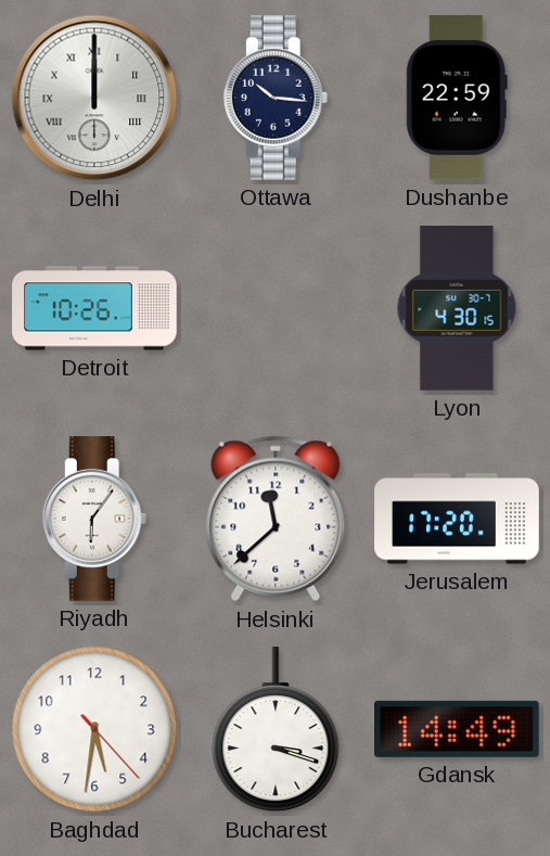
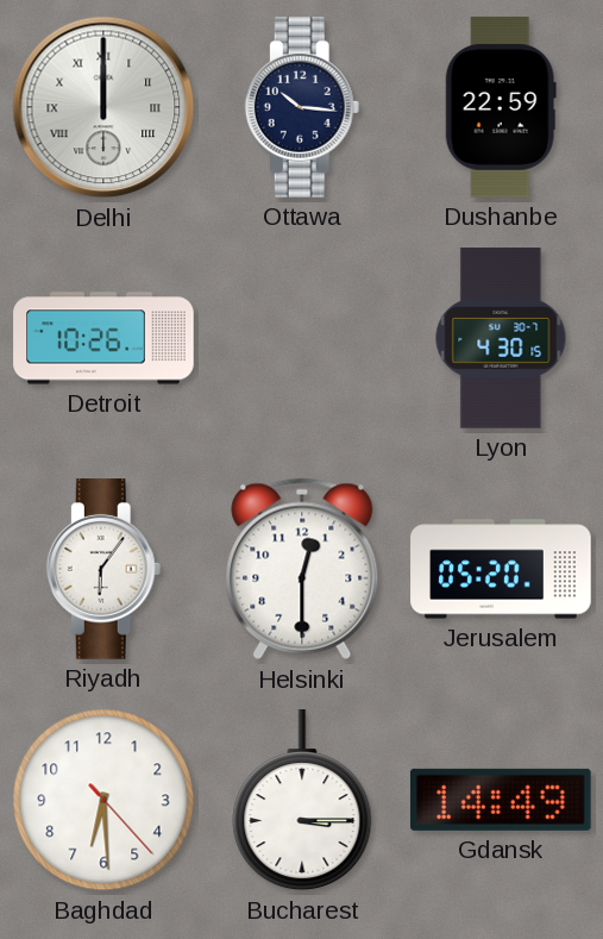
Helsinki: 11:38 -> 12:30 (302, 569)
Jerusalem: 17:20 -> 05:20 (501, 569)
Baghdad: 5:31 -> 6:29 (103, 800)
Bucharest: 3:18 -> 3:15 (302, 801)
